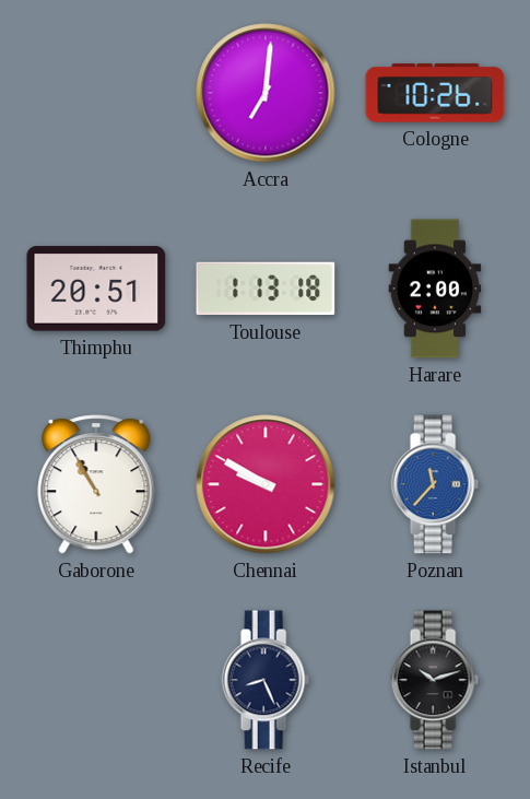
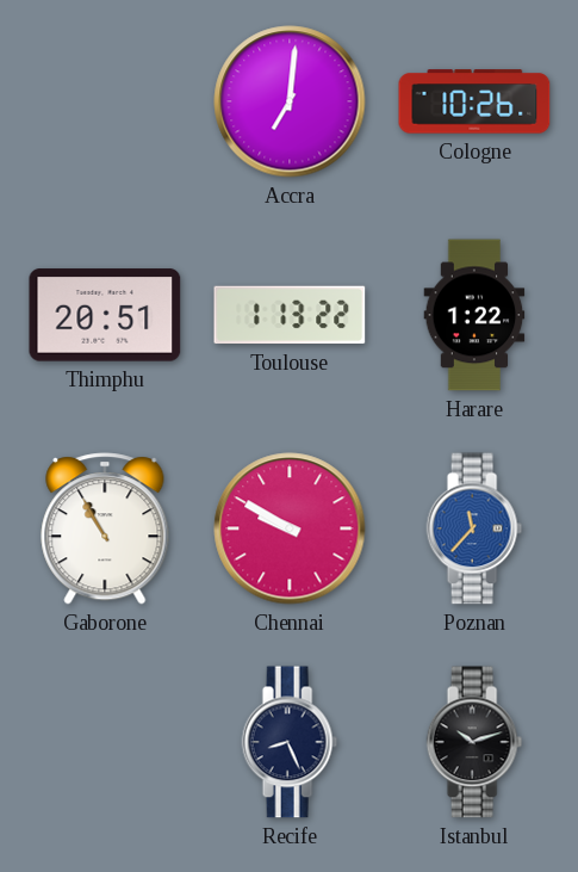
Toulouse: 1:13:18 -> 1:13:22 (290, 315)
Harare: 2:00 -> 1:22 (474, 315)
